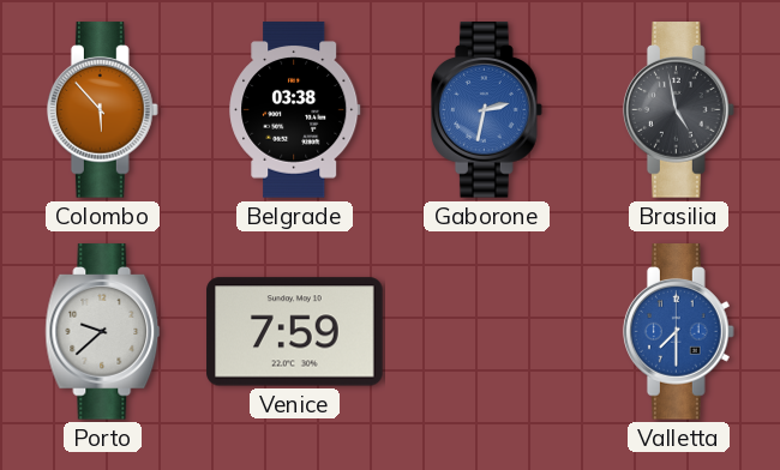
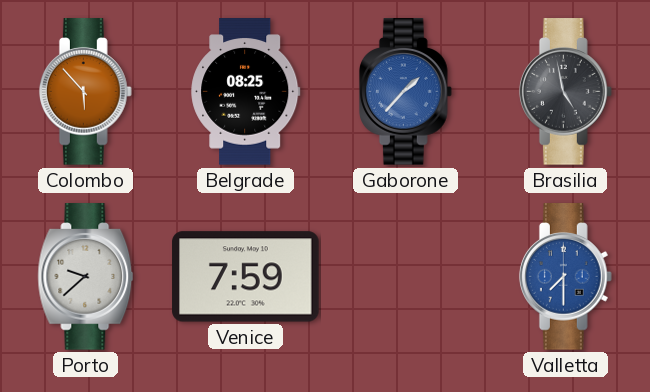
Belgrade: 03:38 -> 08:25 (246, 92)
Gaborone: 2:32 -> 1:37 (405, 92)
